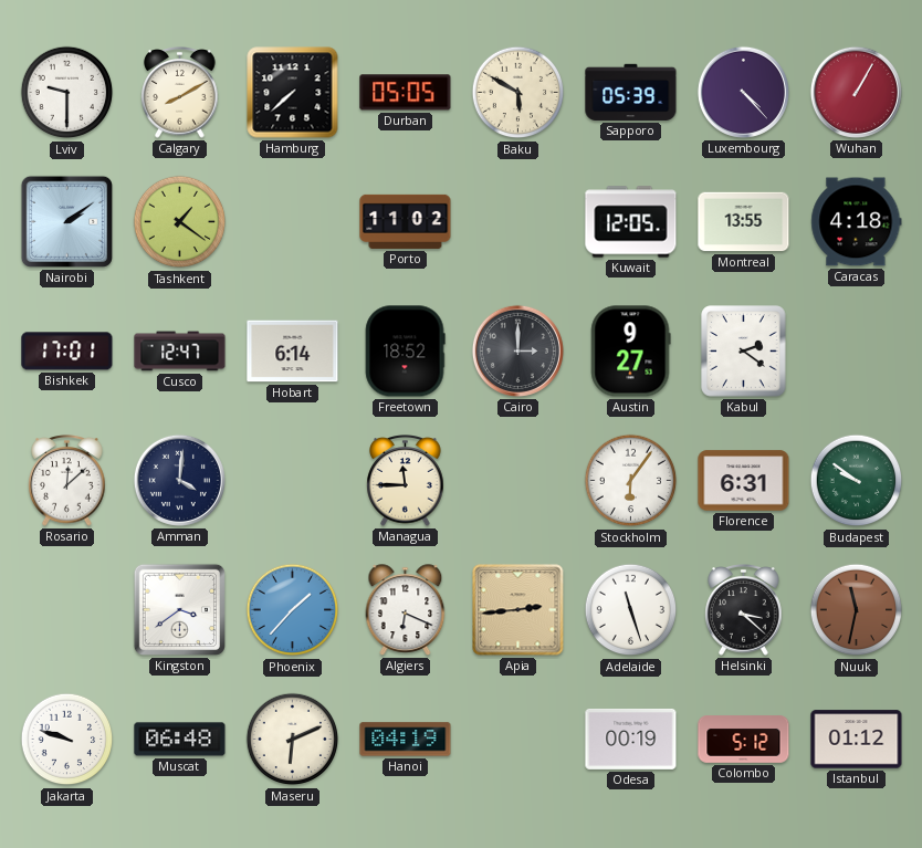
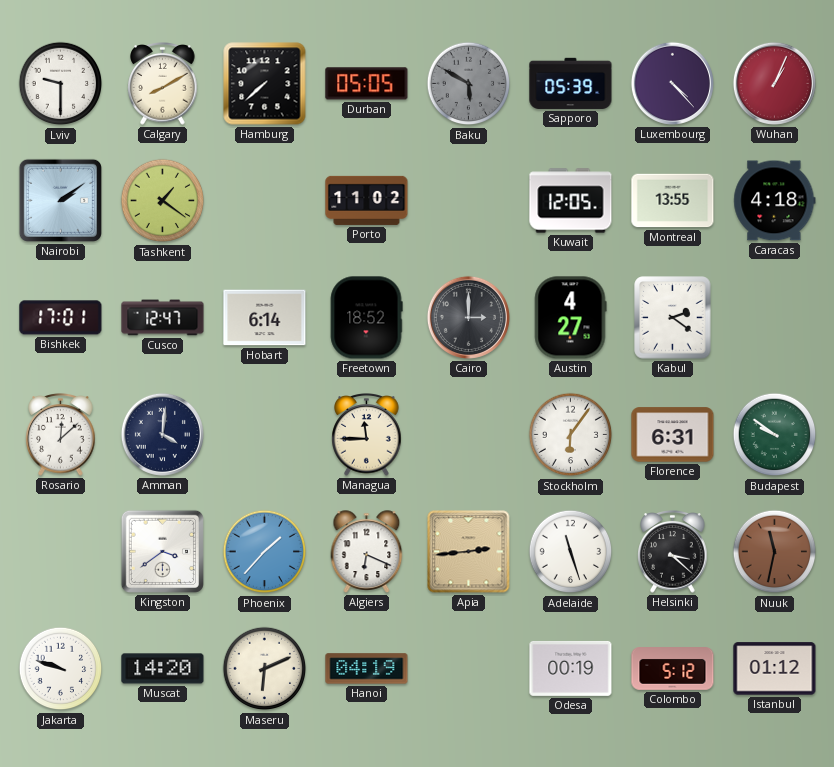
Baku dial: cream -> grey (469, 84)
Wuhan: 1:05 -> 1:04 (774, 83)
Austin: 9:27 -> 4:27 (570, 318)
Muscat: 06:48 -> 14:20 (163, 669)
